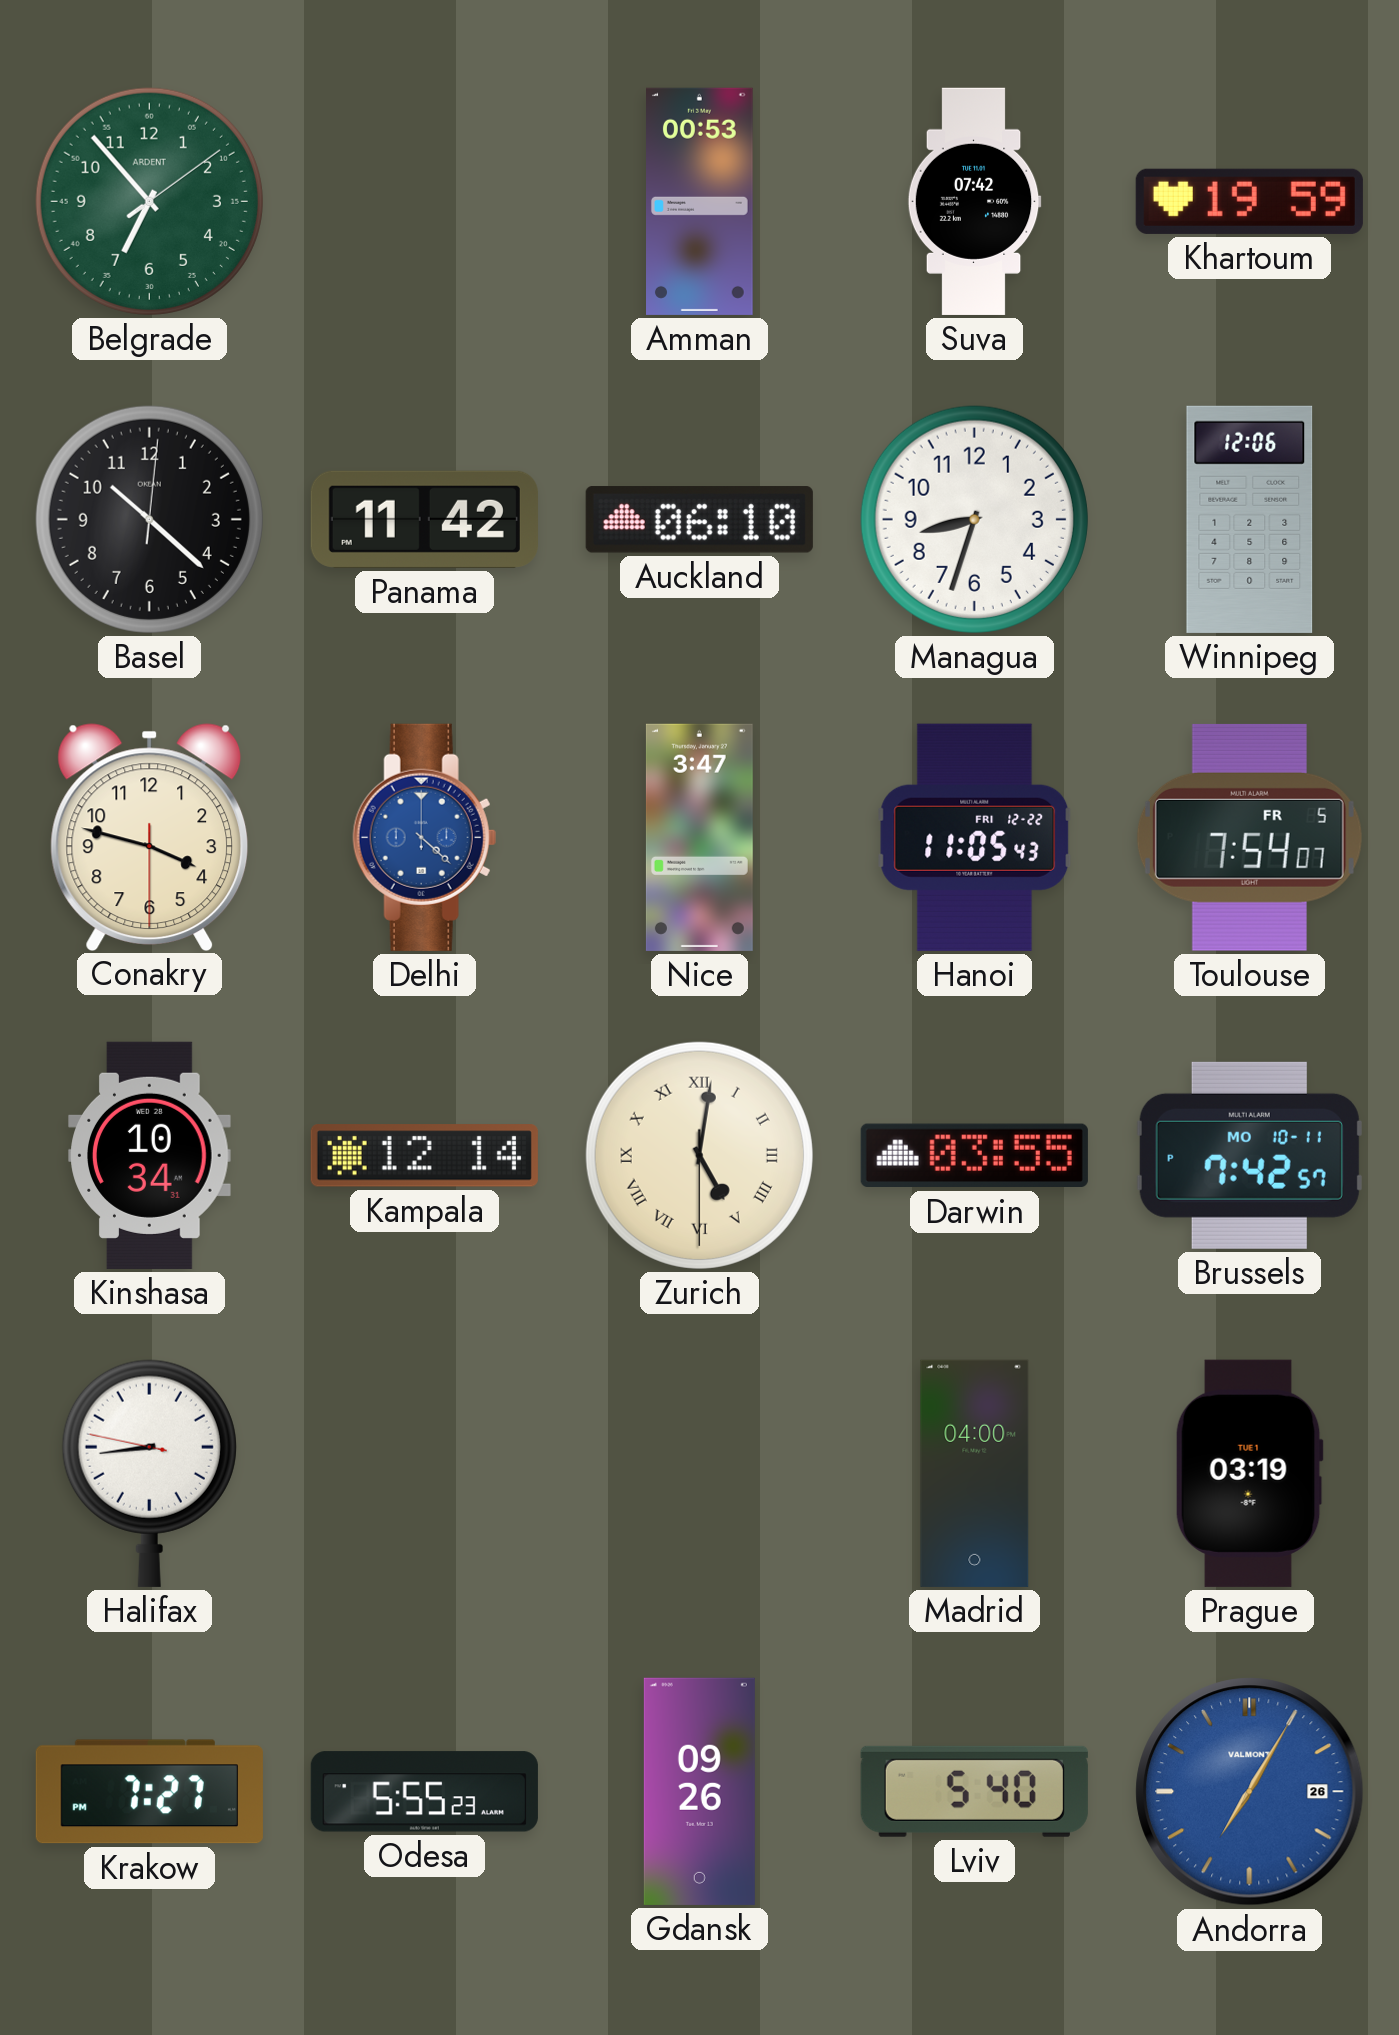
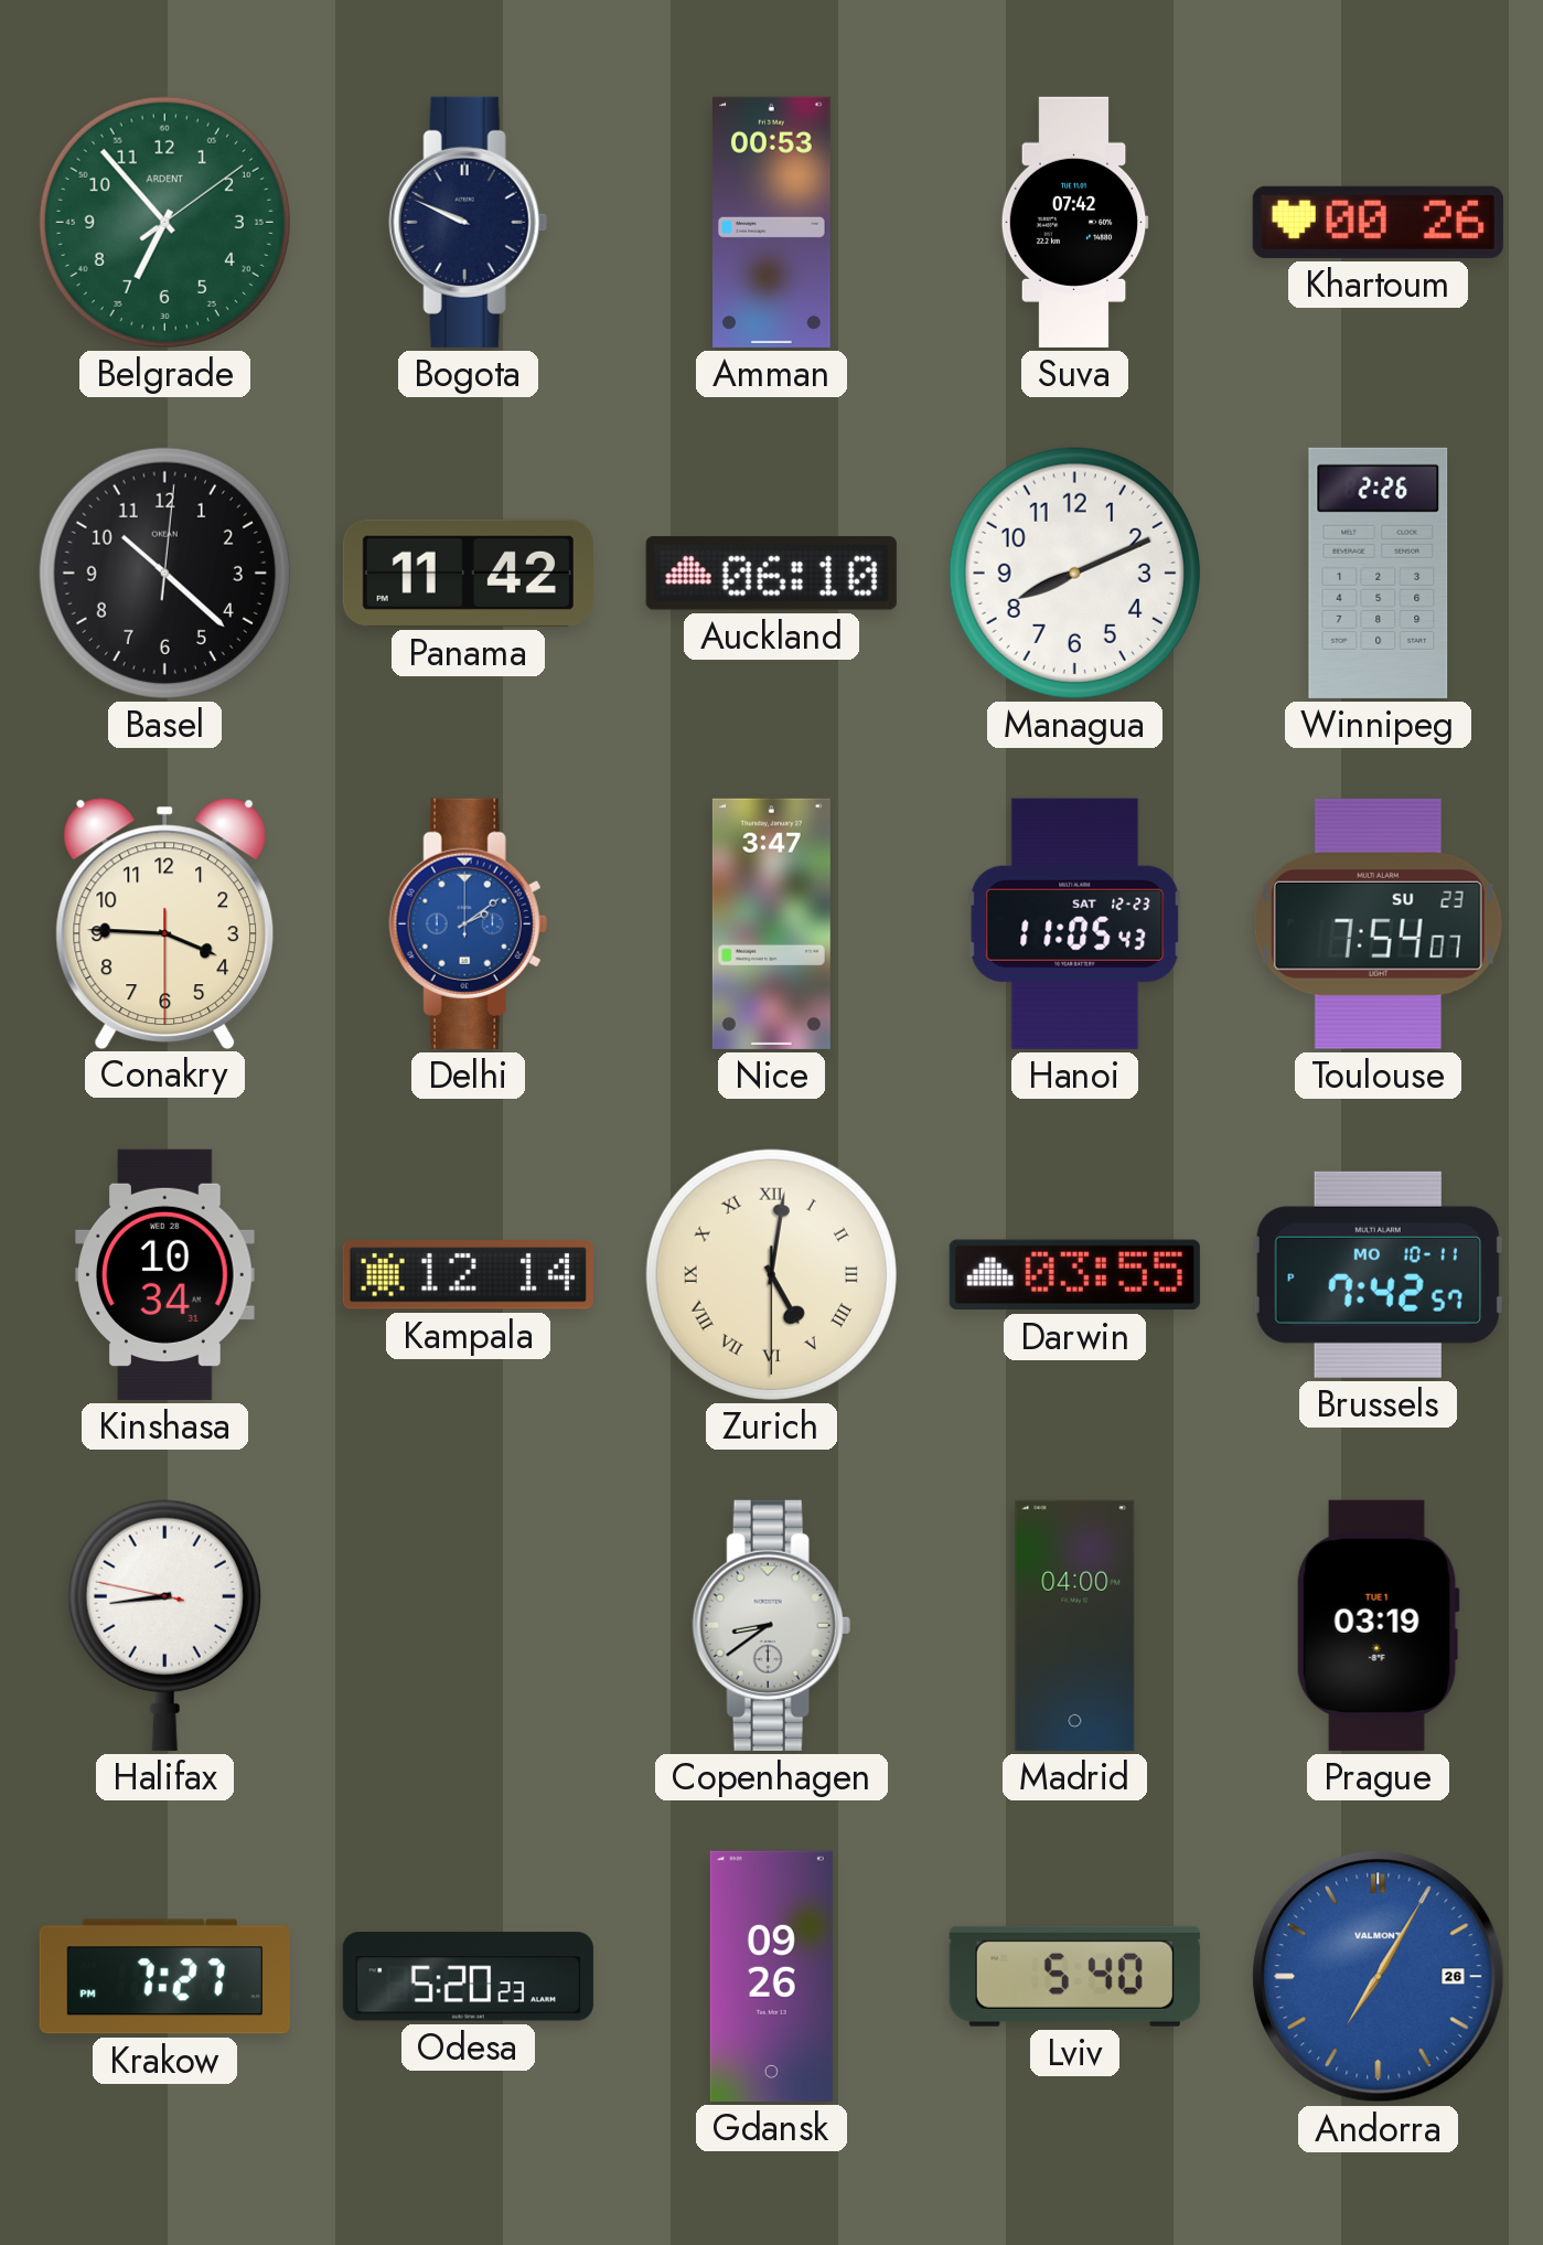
Bogota: none -> 9:49 (468, 222)
Khartoum: 19:59 -> 00:26 (1378, 222)
Managua: 8:33 -> 8:11 (1074, 573)
Winnipeg: 12:06 -> 2:26 (1379, 573)
Conakry: 3:47 -> 3:45 (165, 923)
Delhi: 4:22 -> 2:09 (468, 923)
Hanoi date: FRI 12-22 -> SAT 12-23 (1075, 923)
Toulouse date: FR 5 -> SU 23 (1378, 923)
Copenhagen: none -> 8:39 (771, 1625)
Odesa: 5:55 -> 5:20 (468, 1977)
